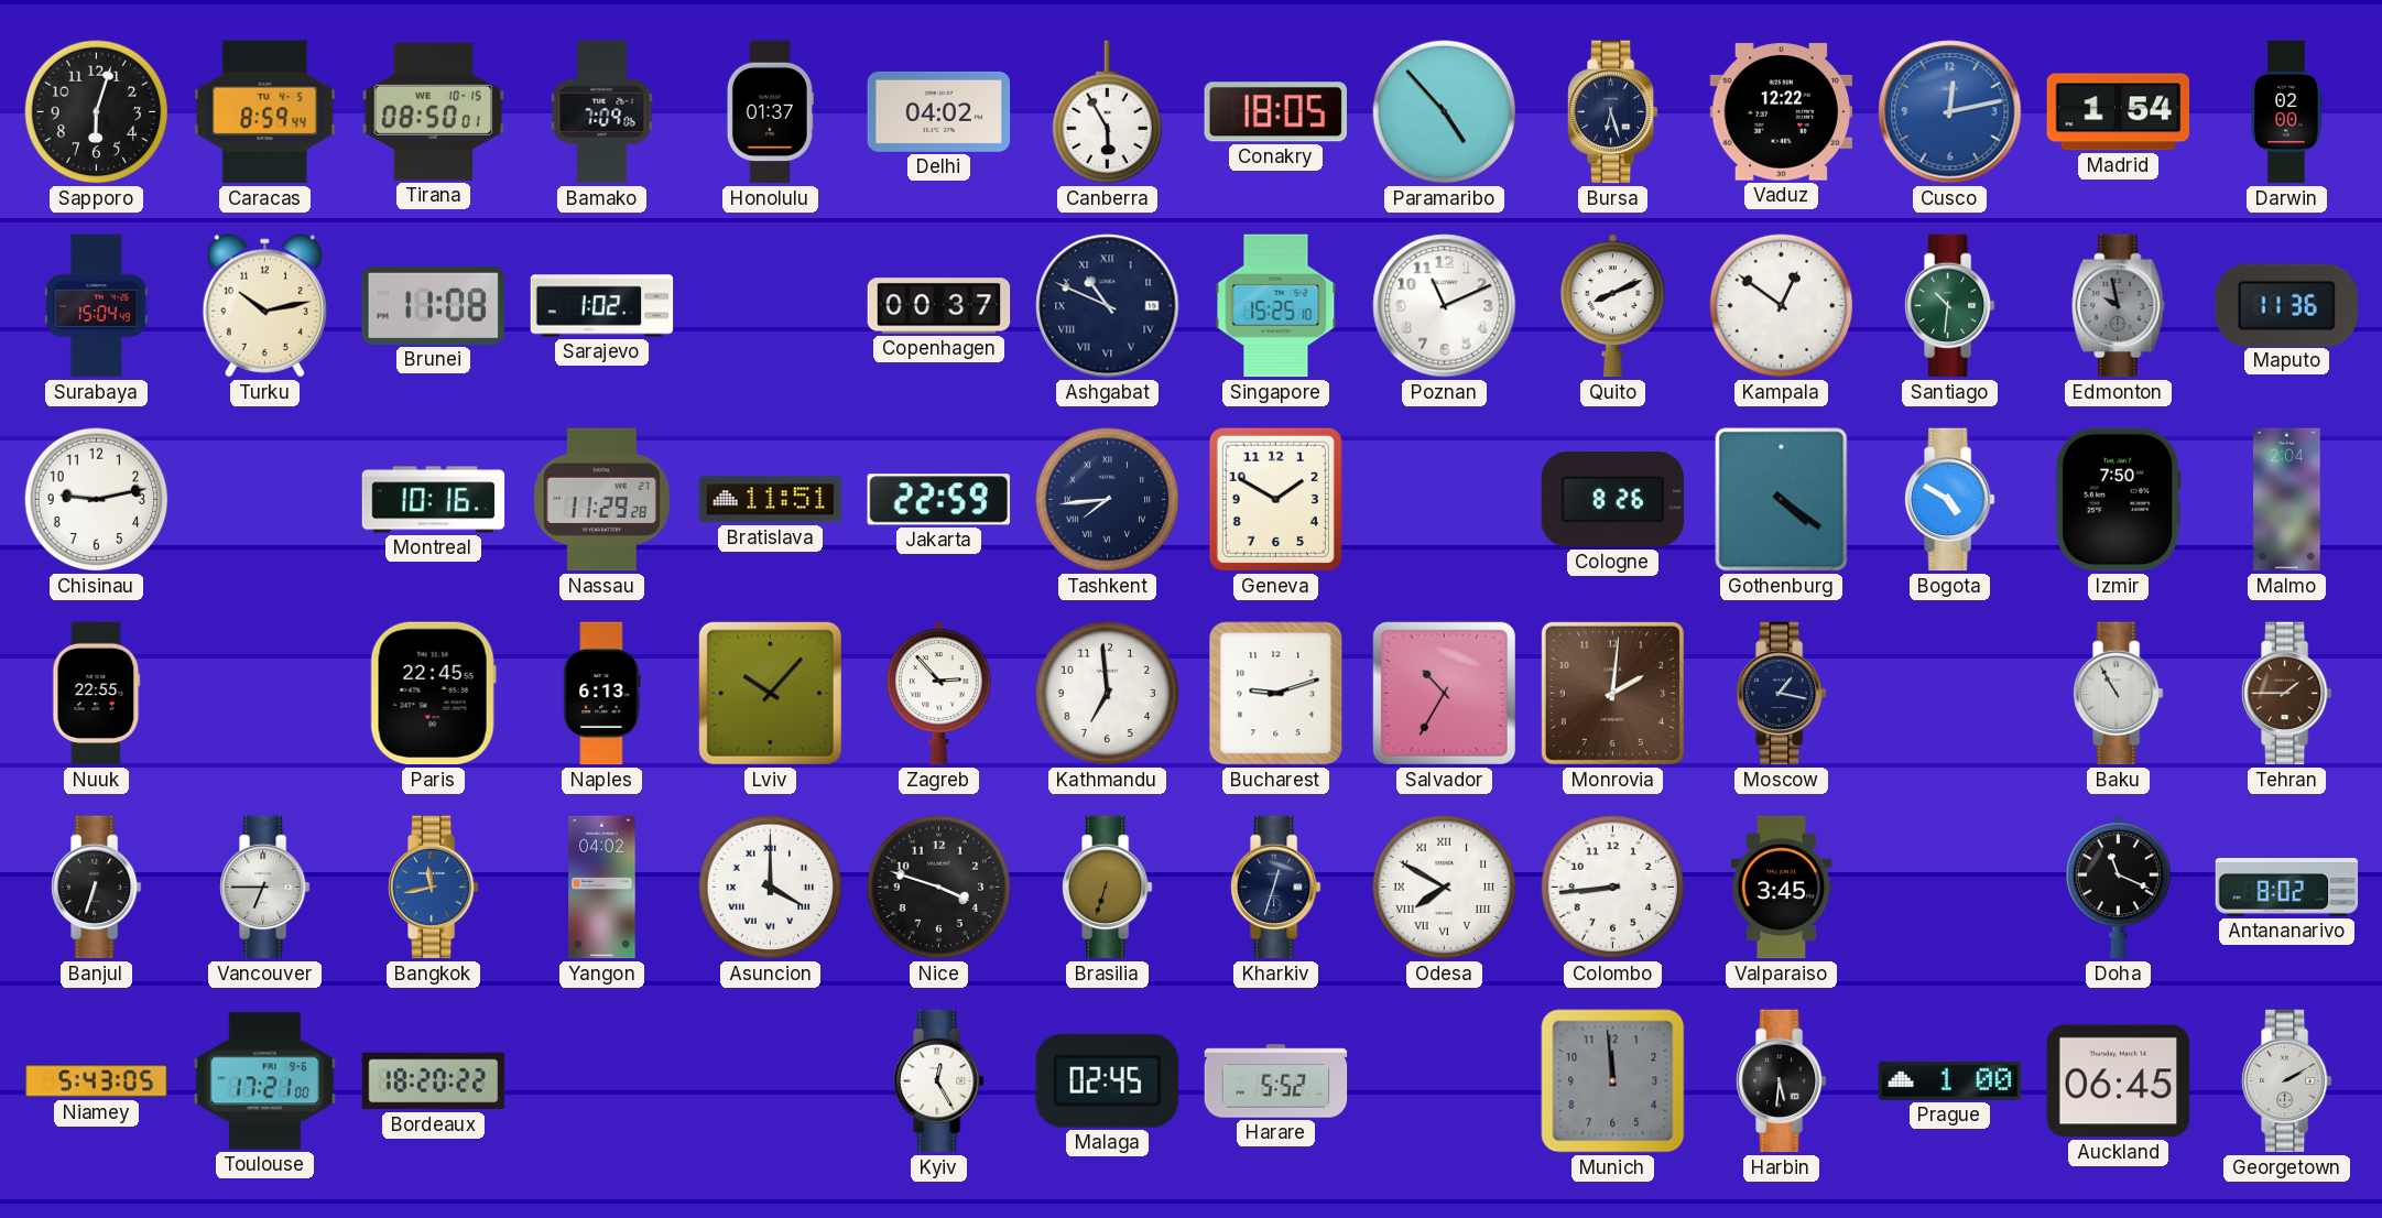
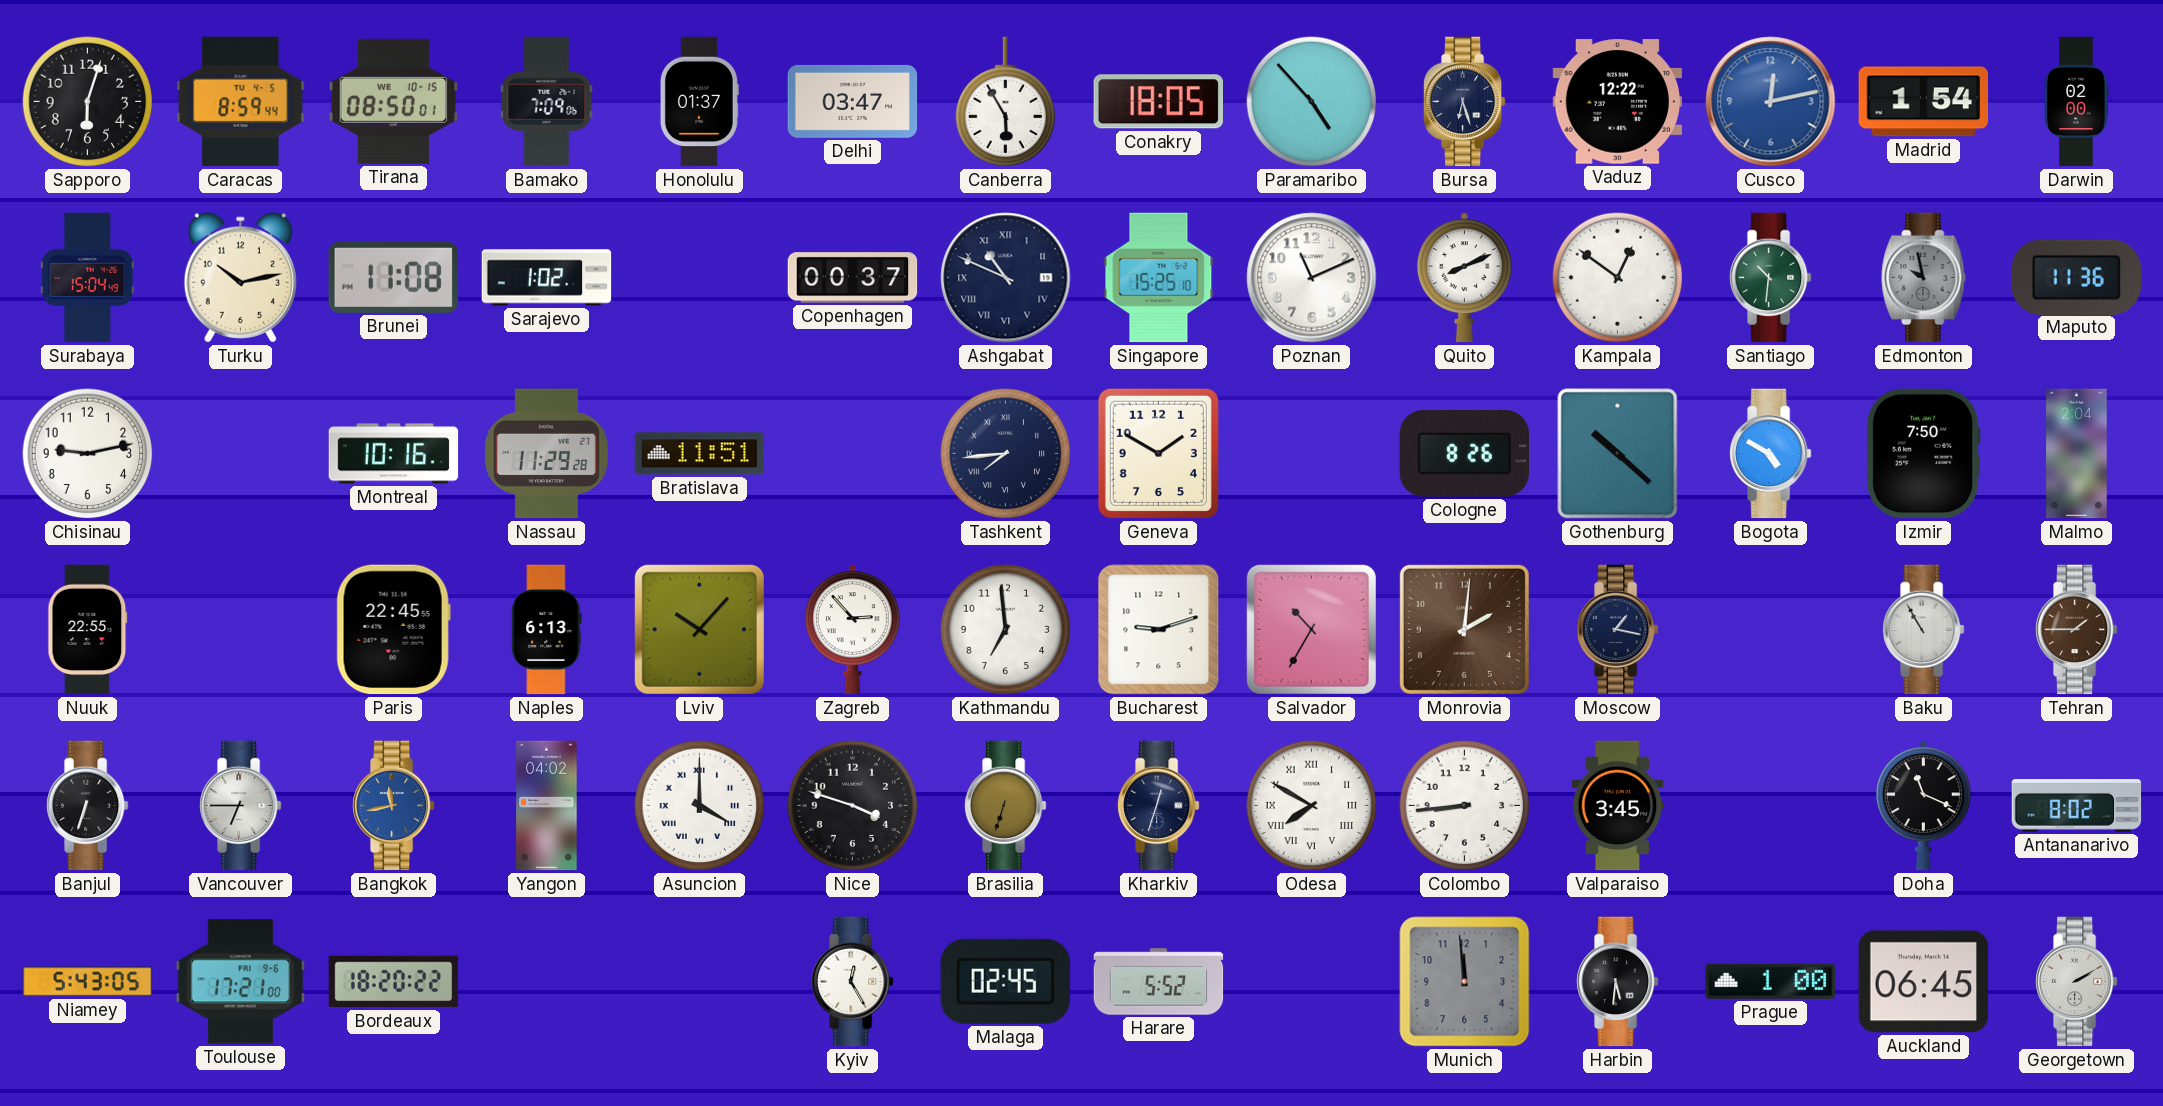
Delhi: 04:02 -> 03:47 (853, 101)
Jakarta: 22:59 -> none (938, 500)
Gothenburg: 4:21 -> 10:22 (1618, 454)
